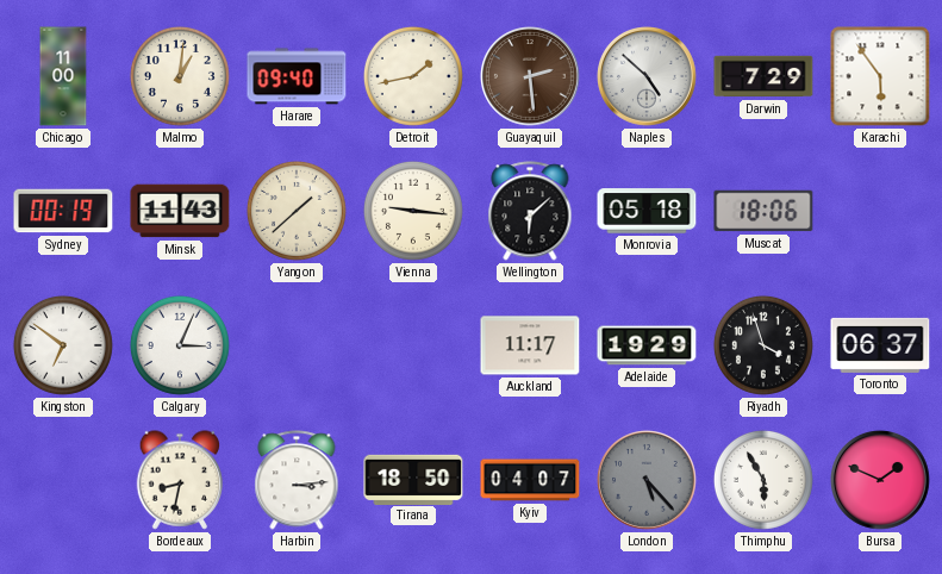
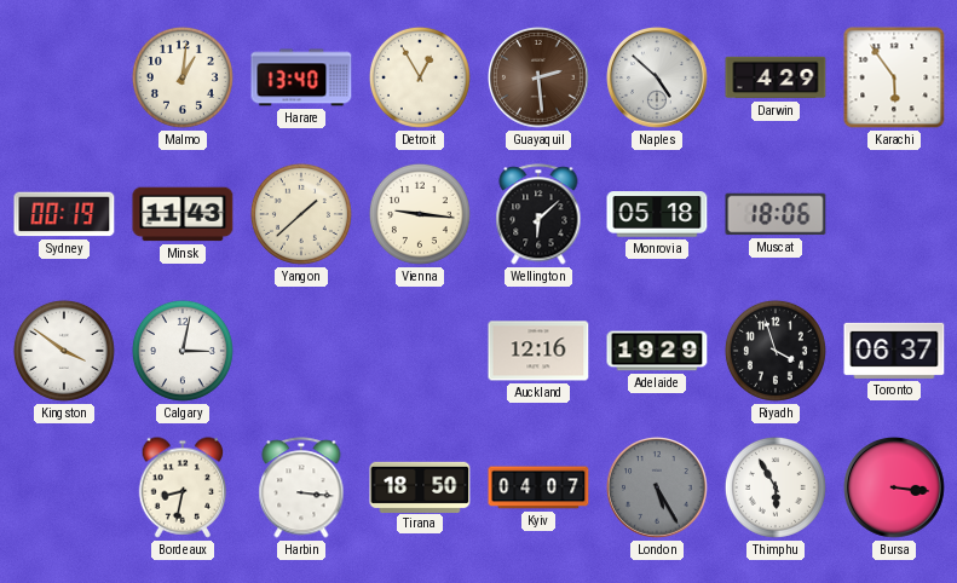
Chicago: 11:00 -> none (63, 76)
Harare: 09:40 -> 13:40 (301, 77)
Detroit: 1:43 -> 12:55 (420, 77)
Darwin: 7:29 -> 4:29 (776, 77)
Kingston: 6:51 -> 3:51 (64, 351)
Calgary: 3:04 -> 3:02 (183, 351)
Auckland: 11:17 -> 12:16 (538, 351)
Harbin: 3:14 -> 3:16 (301, 487)
London: 5:23 -> 5:25 (658, 489)
Bursa: 1:49 -> 3:16 (895, 489)
